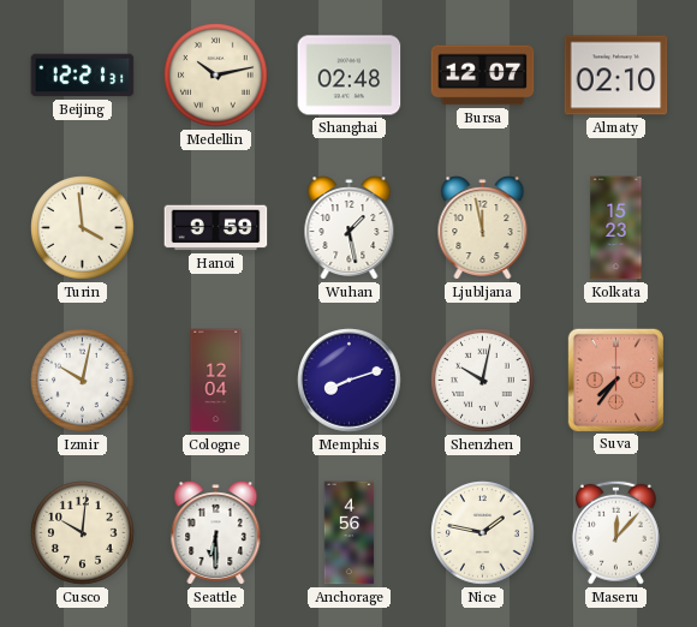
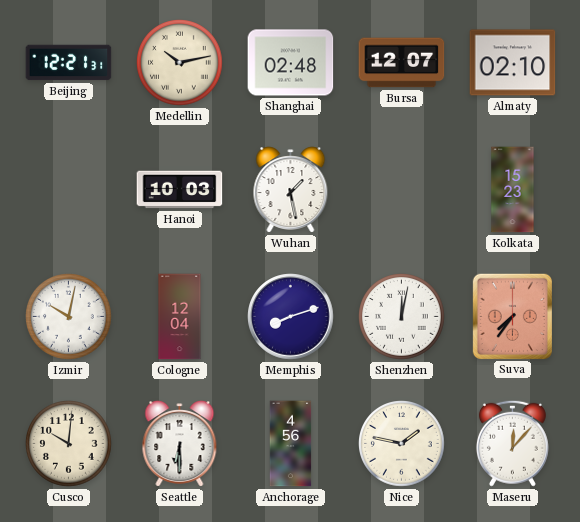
Turin: 3:59 -> none (83, 228)
Hanoi: 9:59 -> 10:03 (180, 190)
Ljubljana: 11:58 -> none (483, 228)
Shenzhen: 10:02 -> 12:02 (402, 317)
